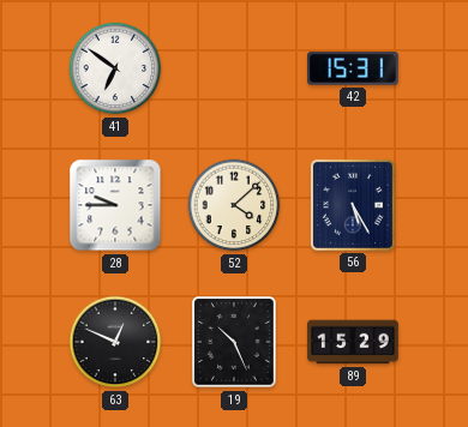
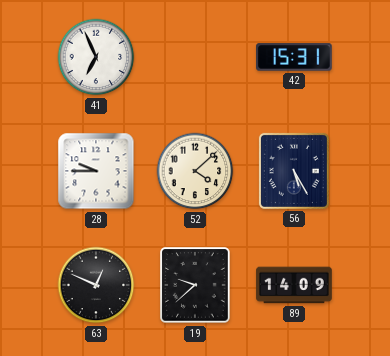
41: 6:51 -> 6:56 (96, 57)
19: 10:26 -> 9:38 (195, 285)
89: 15:29 -> 14:09 (294, 285)
